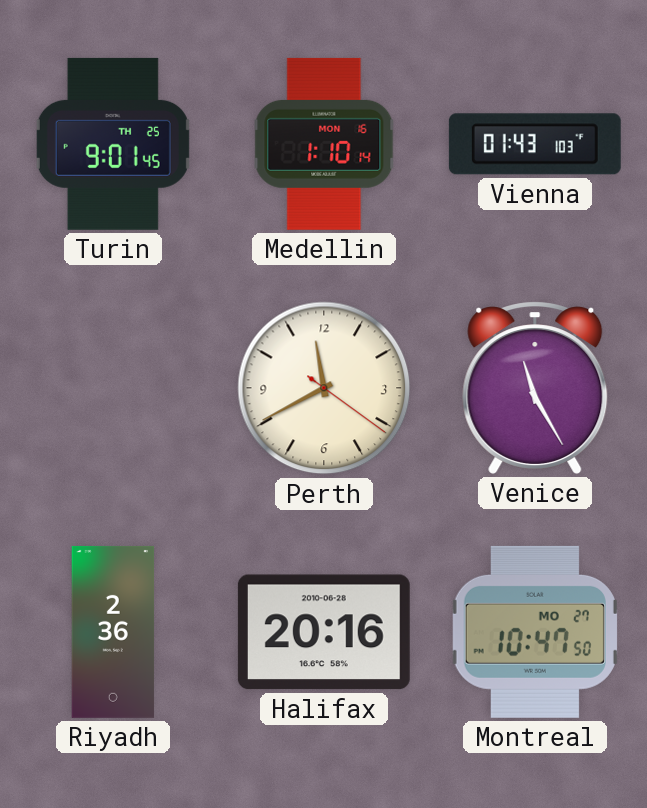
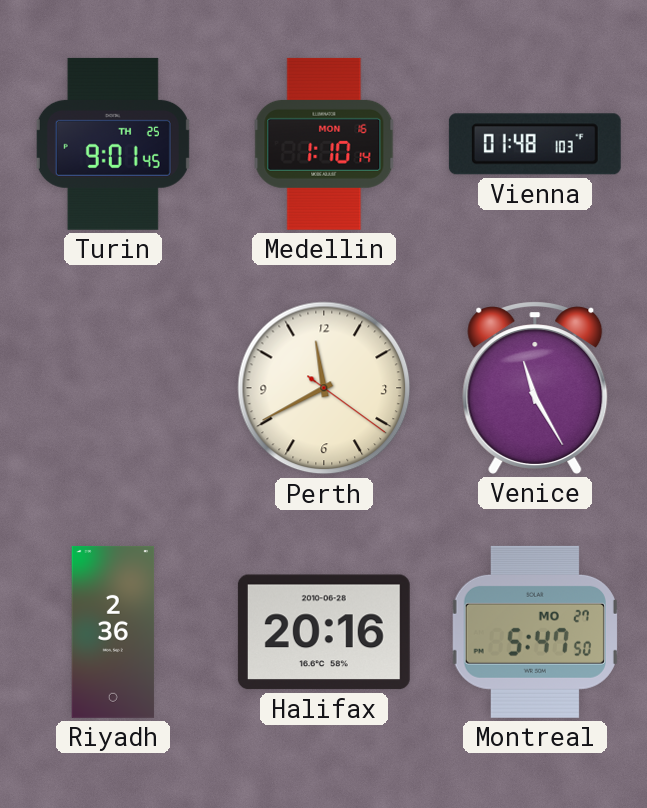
Vienna: 01:43 -> 01:48 (535, 144)
Montreal: 10:47 -> 5:47 (535, 632)
